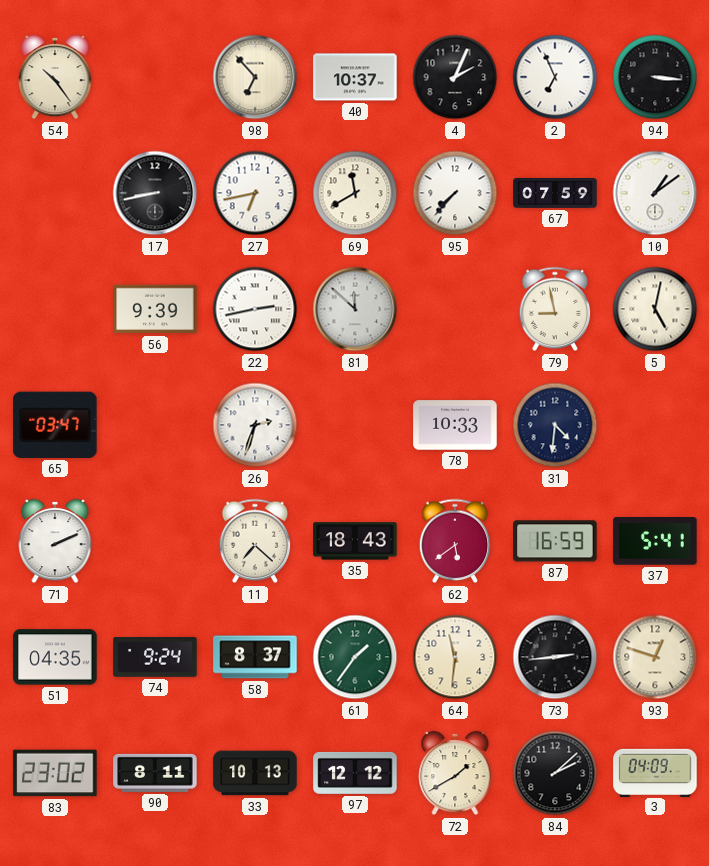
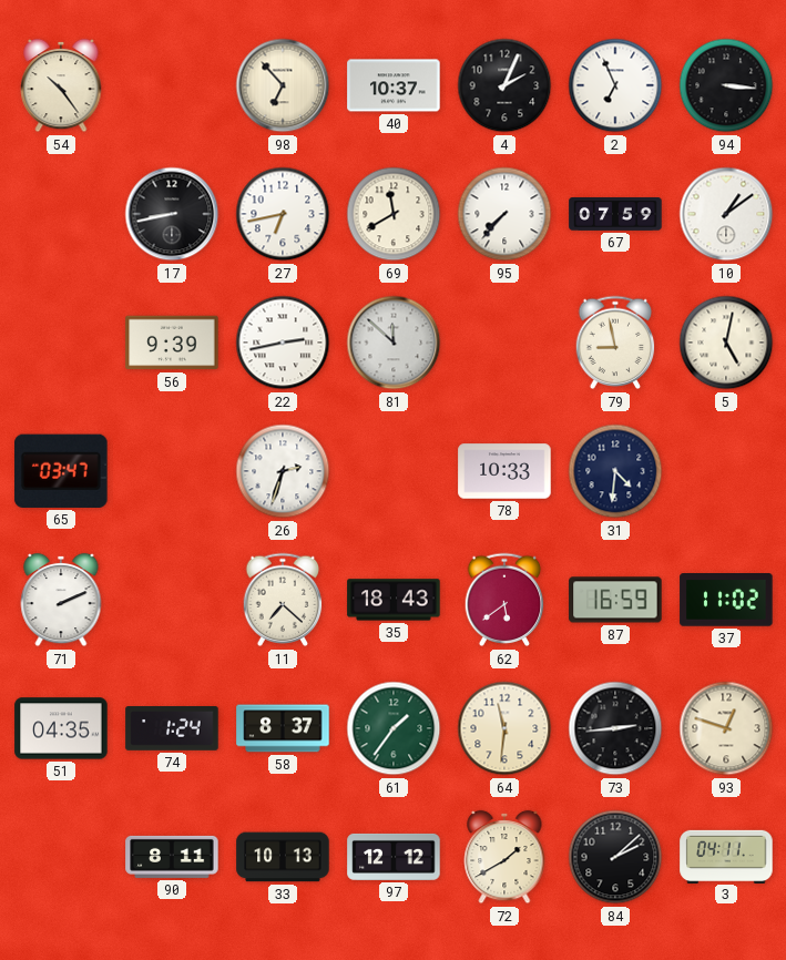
37: 5:41 -> 11:02 (726, 601)
74: 9:24 -> 1:24 (172, 729)
83: 23:02 -> none (55, 773)
3: 04:09 -> 04:11 (726, 856)
